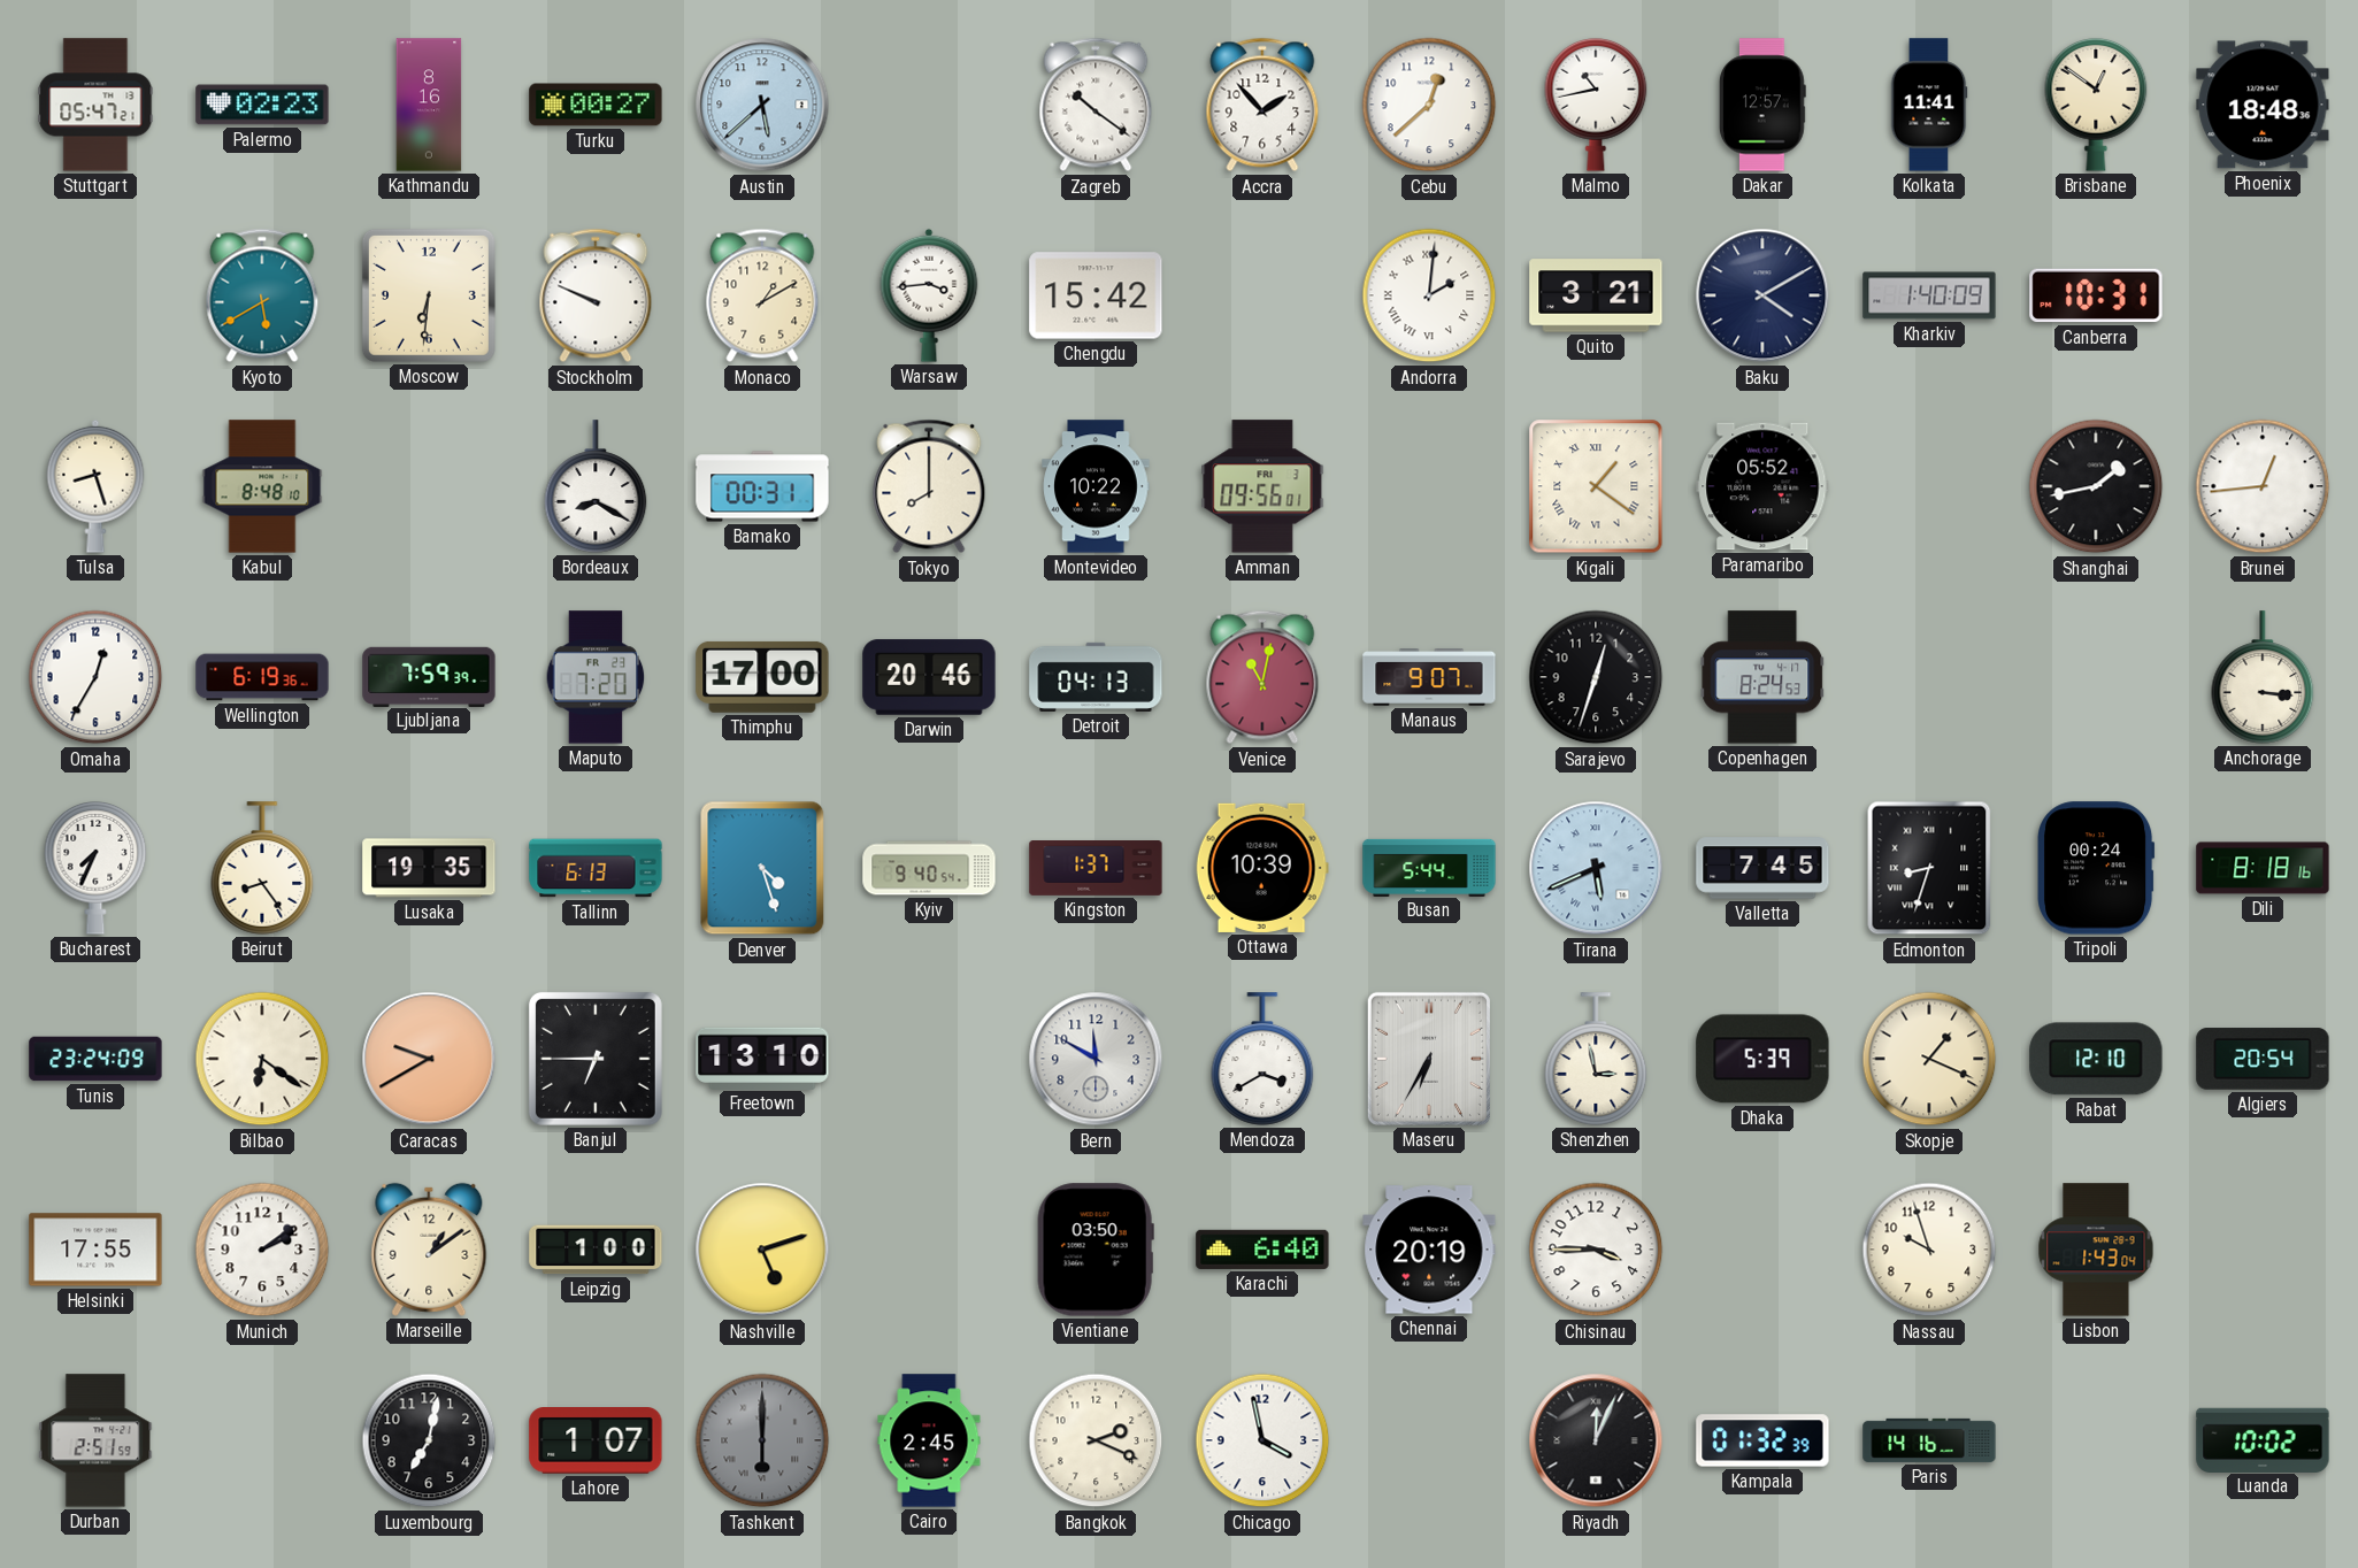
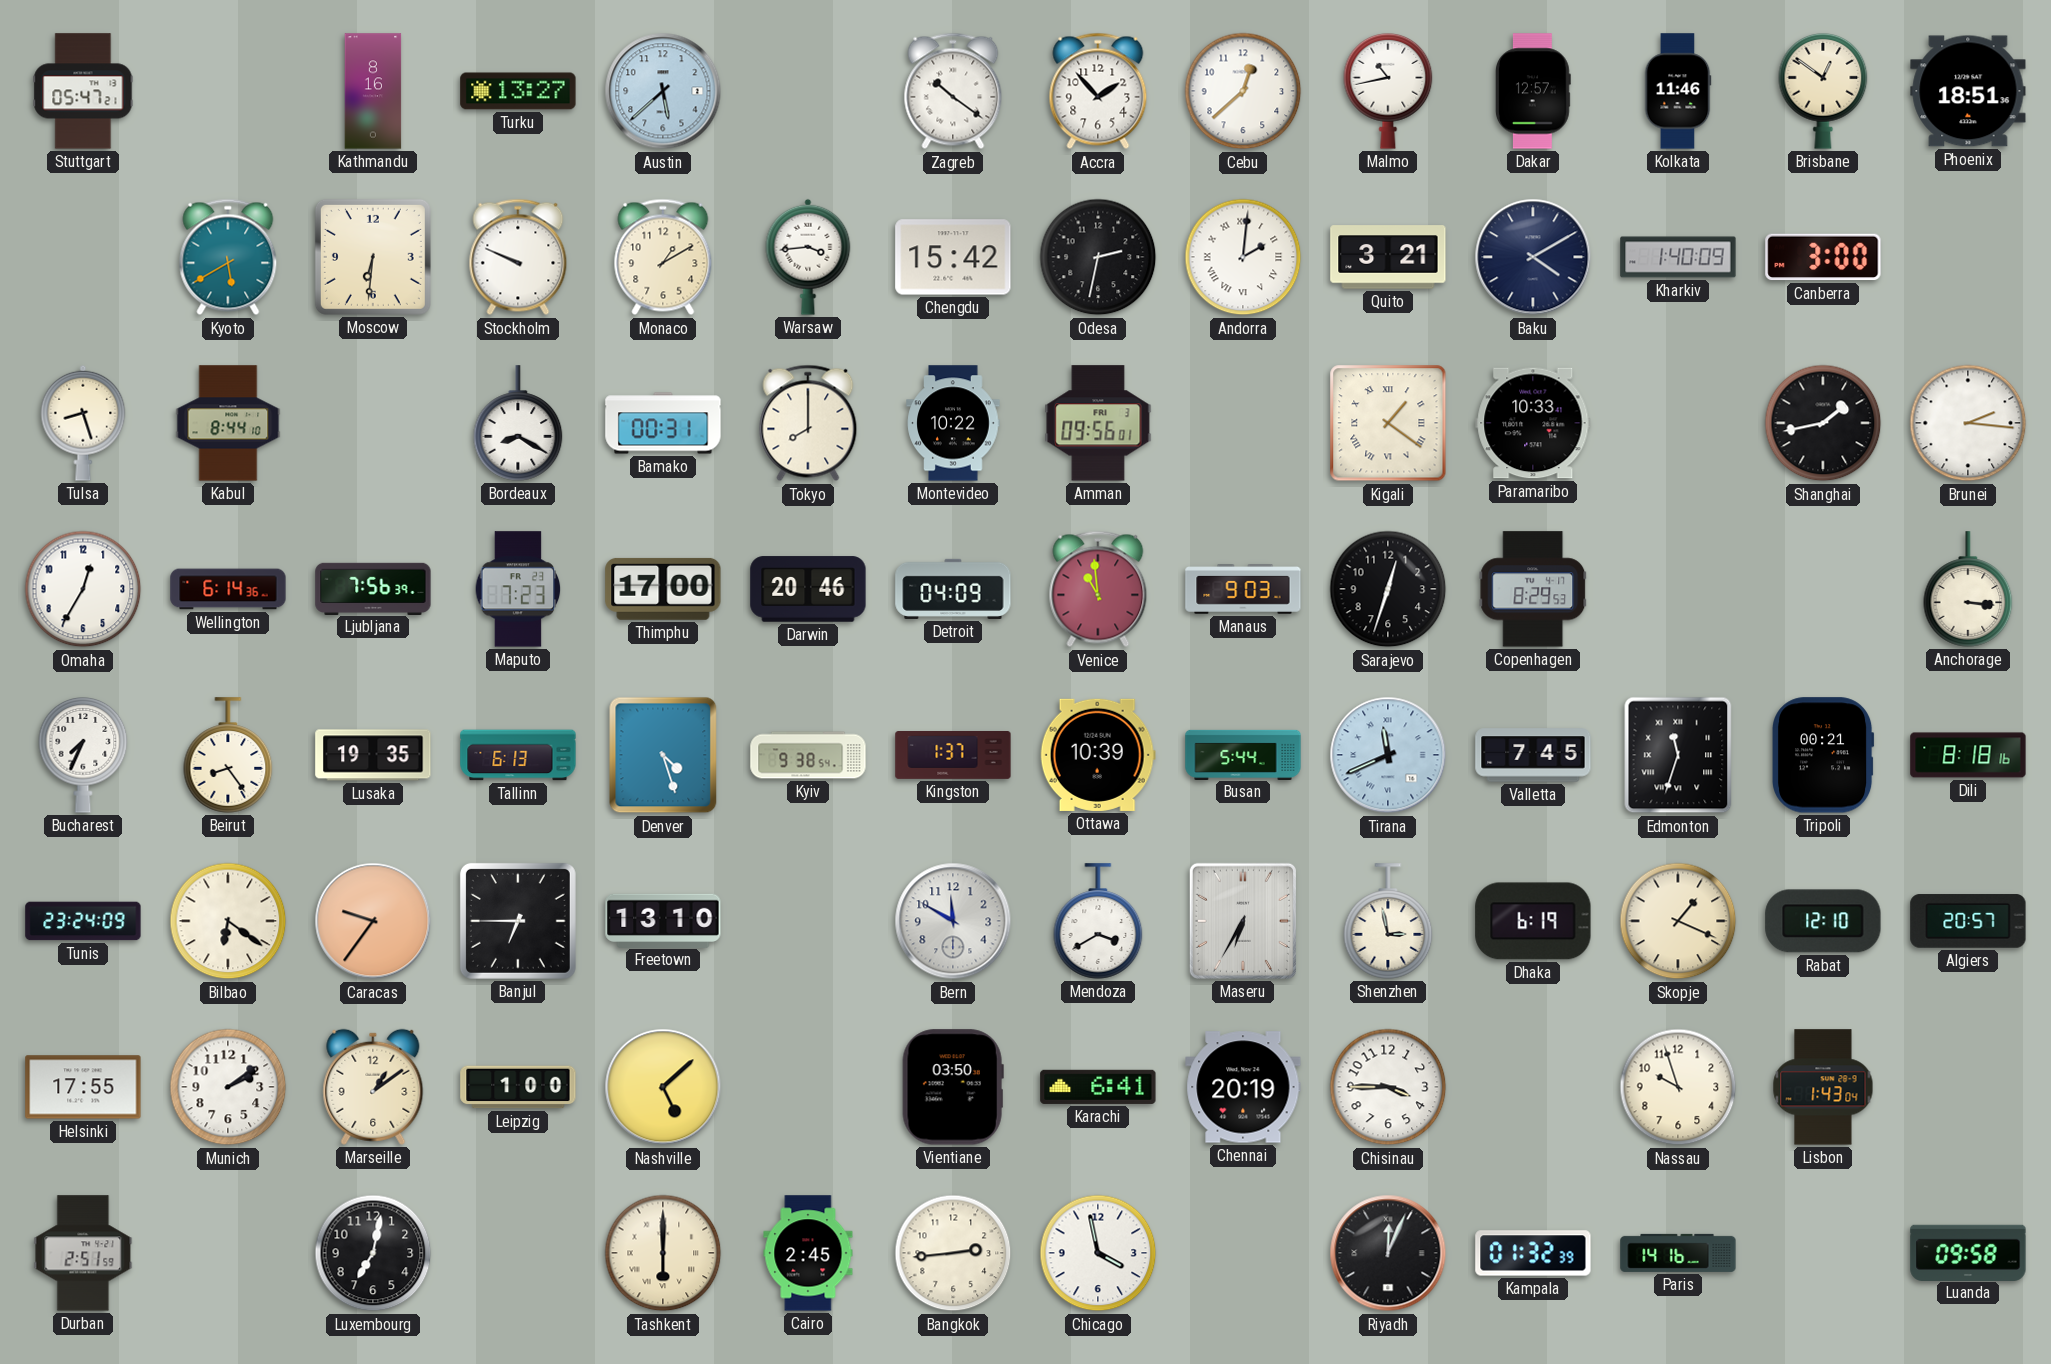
Palermo: 02:23 -> none (262, 105)
Turku: 00:27 -> 13:27 (518, 91)
Kolkata: 11:41 -> 11:46 (1678, 91)
Phoenix: 18:48 -> 18:51 (1968, 91)
Odesa: none -> 2:32 (1098, 257)
Canberra: 10:31 -> 3:00 (1823, 257)
Kabul: 8:48 -> 8:44 (228, 423)
Paramaribo: 05:52 -> 10:33 (1533, 423)
Brunei: 12:44 -> 2:16 (1968, 423)
Wellington: 6:19 -> 6:14 (228, 589)
Ljubljana: 7:59 -> 7:56 (373, 588)
Maputo: 7:20 -> 7:23 (518, 589)
Detroit: 04:13 -> 04:09 (953, 589)
Venice: 11:02 -> 10:59 (1098, 589)
Manaus: 9:07 -> 9:03 (1243, 590)
Copenhagen: 8:24 -> 8:29 (1533, 589)
Kyiv: 9:40 -> 9:38 (808, 755)
Tirana: 5:41 -> 11:41 (1388, 755)
Edmonton: 8:33 -> 11:33 (1678, 755)
Tripoli: 00:24 -> 00:21 (1824, 755)
Caracas: 9:40 -> 9:36 (373, 921)
Dhaka: 5:39 -> 6:19 (1533, 921)
Algiers: 20:54 -> 20:57 (1968, 921)
Nashville: 5:12 -> 5:08 (663, 1087)
Karachi: 6:40 -> 6:41 (1098, 1087)
Lahore: 1:07 -> none (596, 1440)
Tashkent dial: grey -> cream (663, 1253)
Bangkok: 2:19 -> 2:44 (953, 1253)
Luanda: 10:02 -> 09:58 (1968, 1252)
